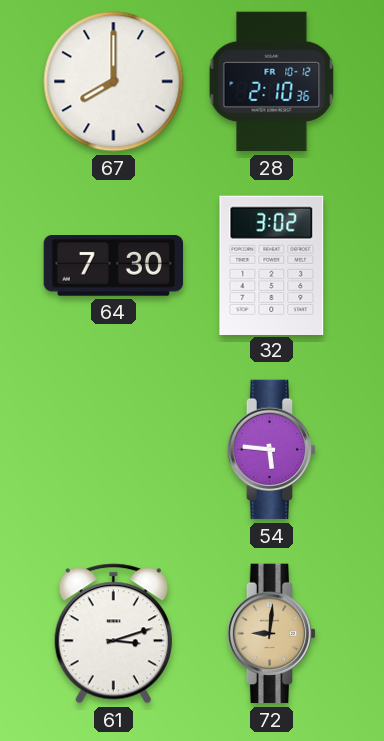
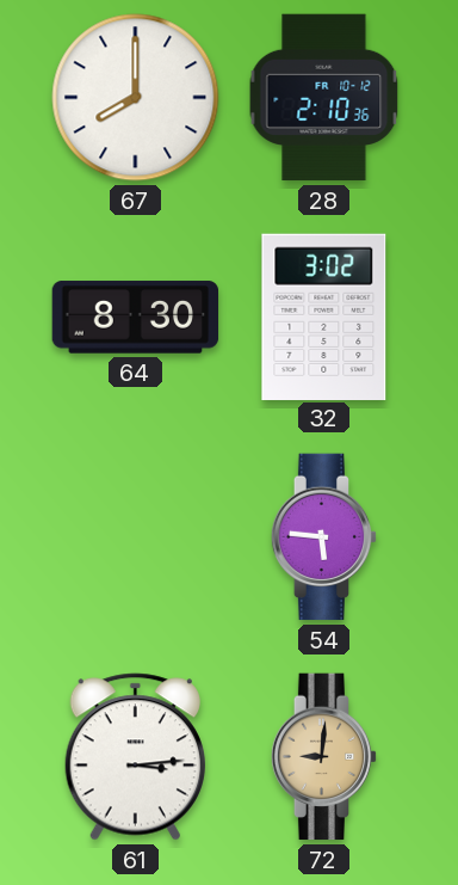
64: 7:30 -> 8:30 (136, 318)
61: 3:12 -> 3:14 (135, 757)
